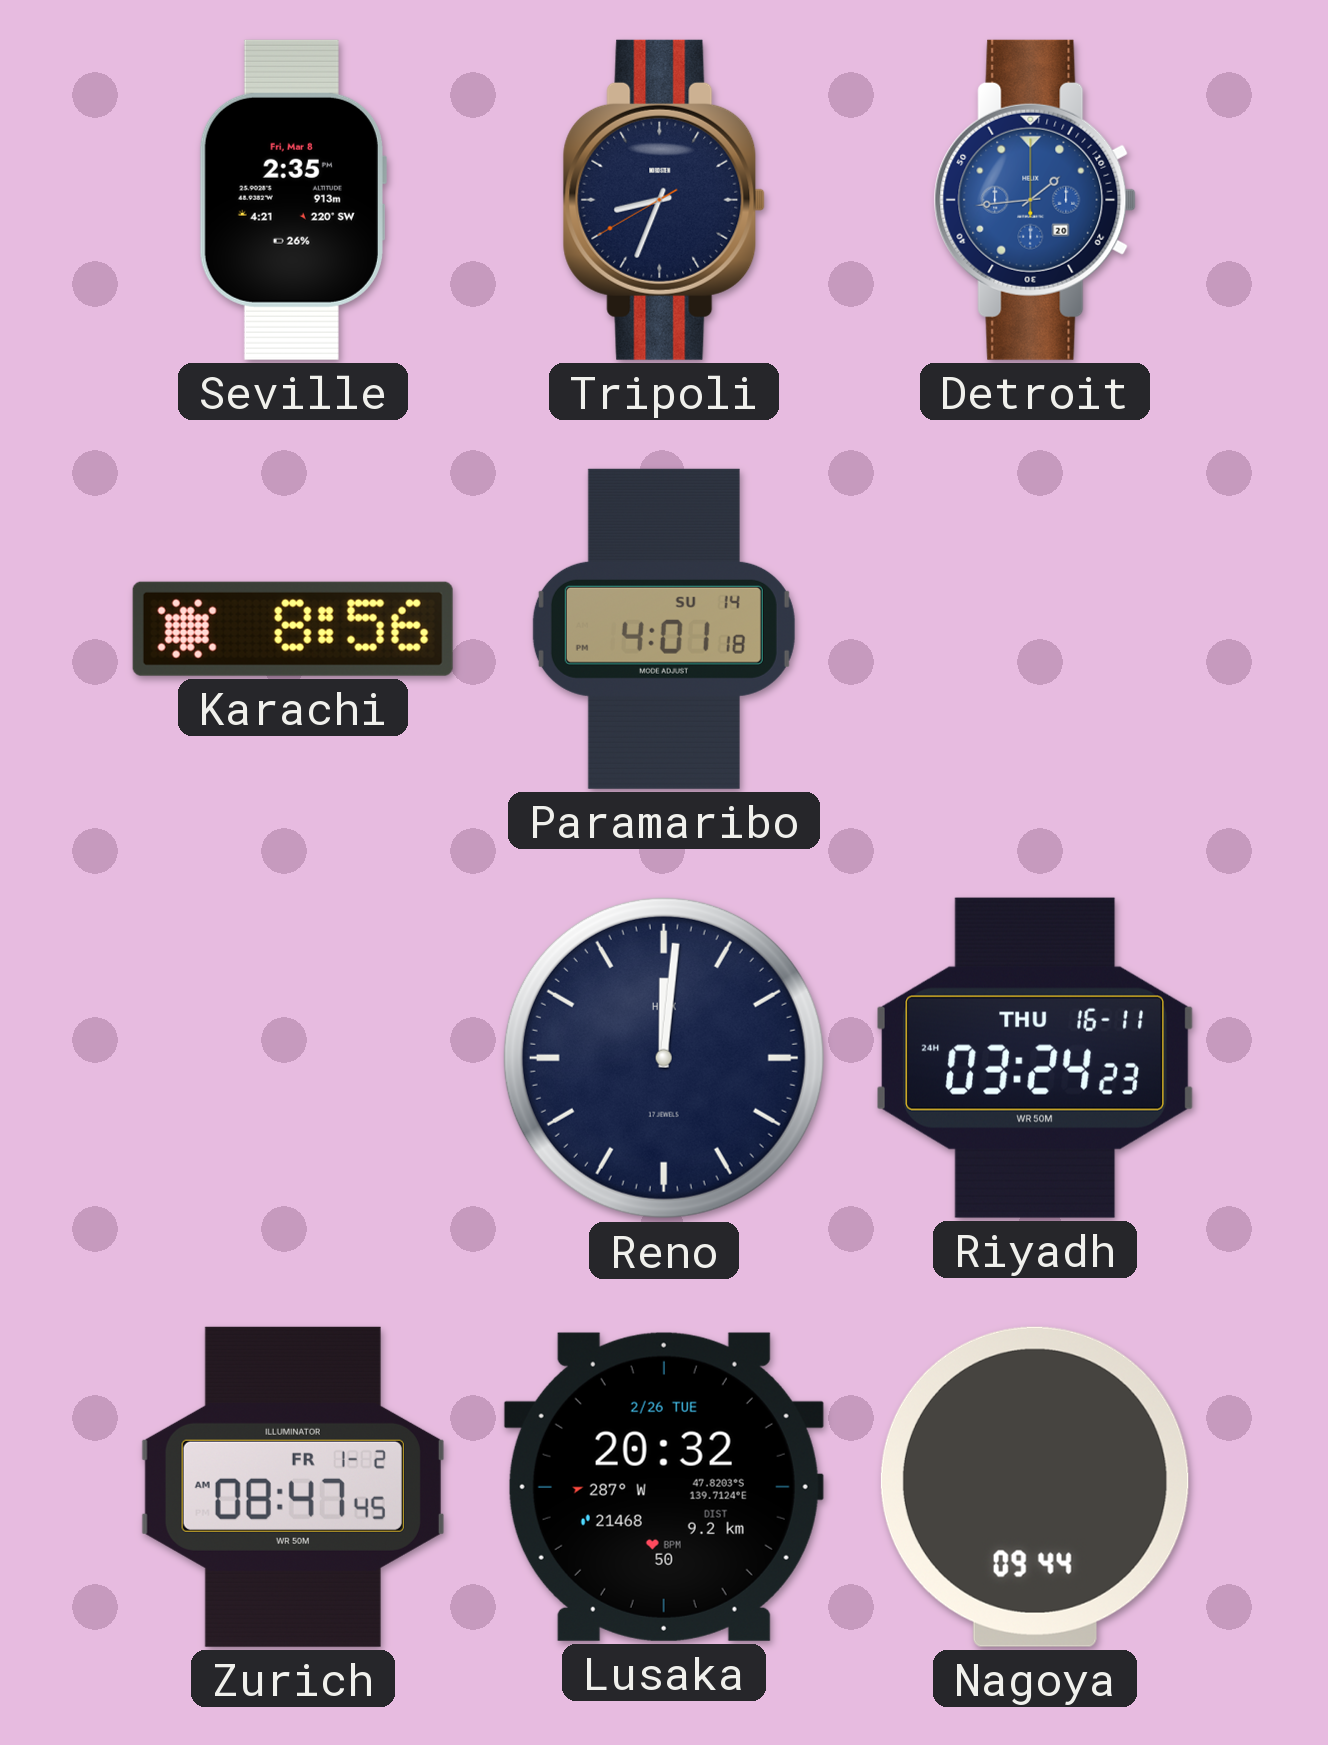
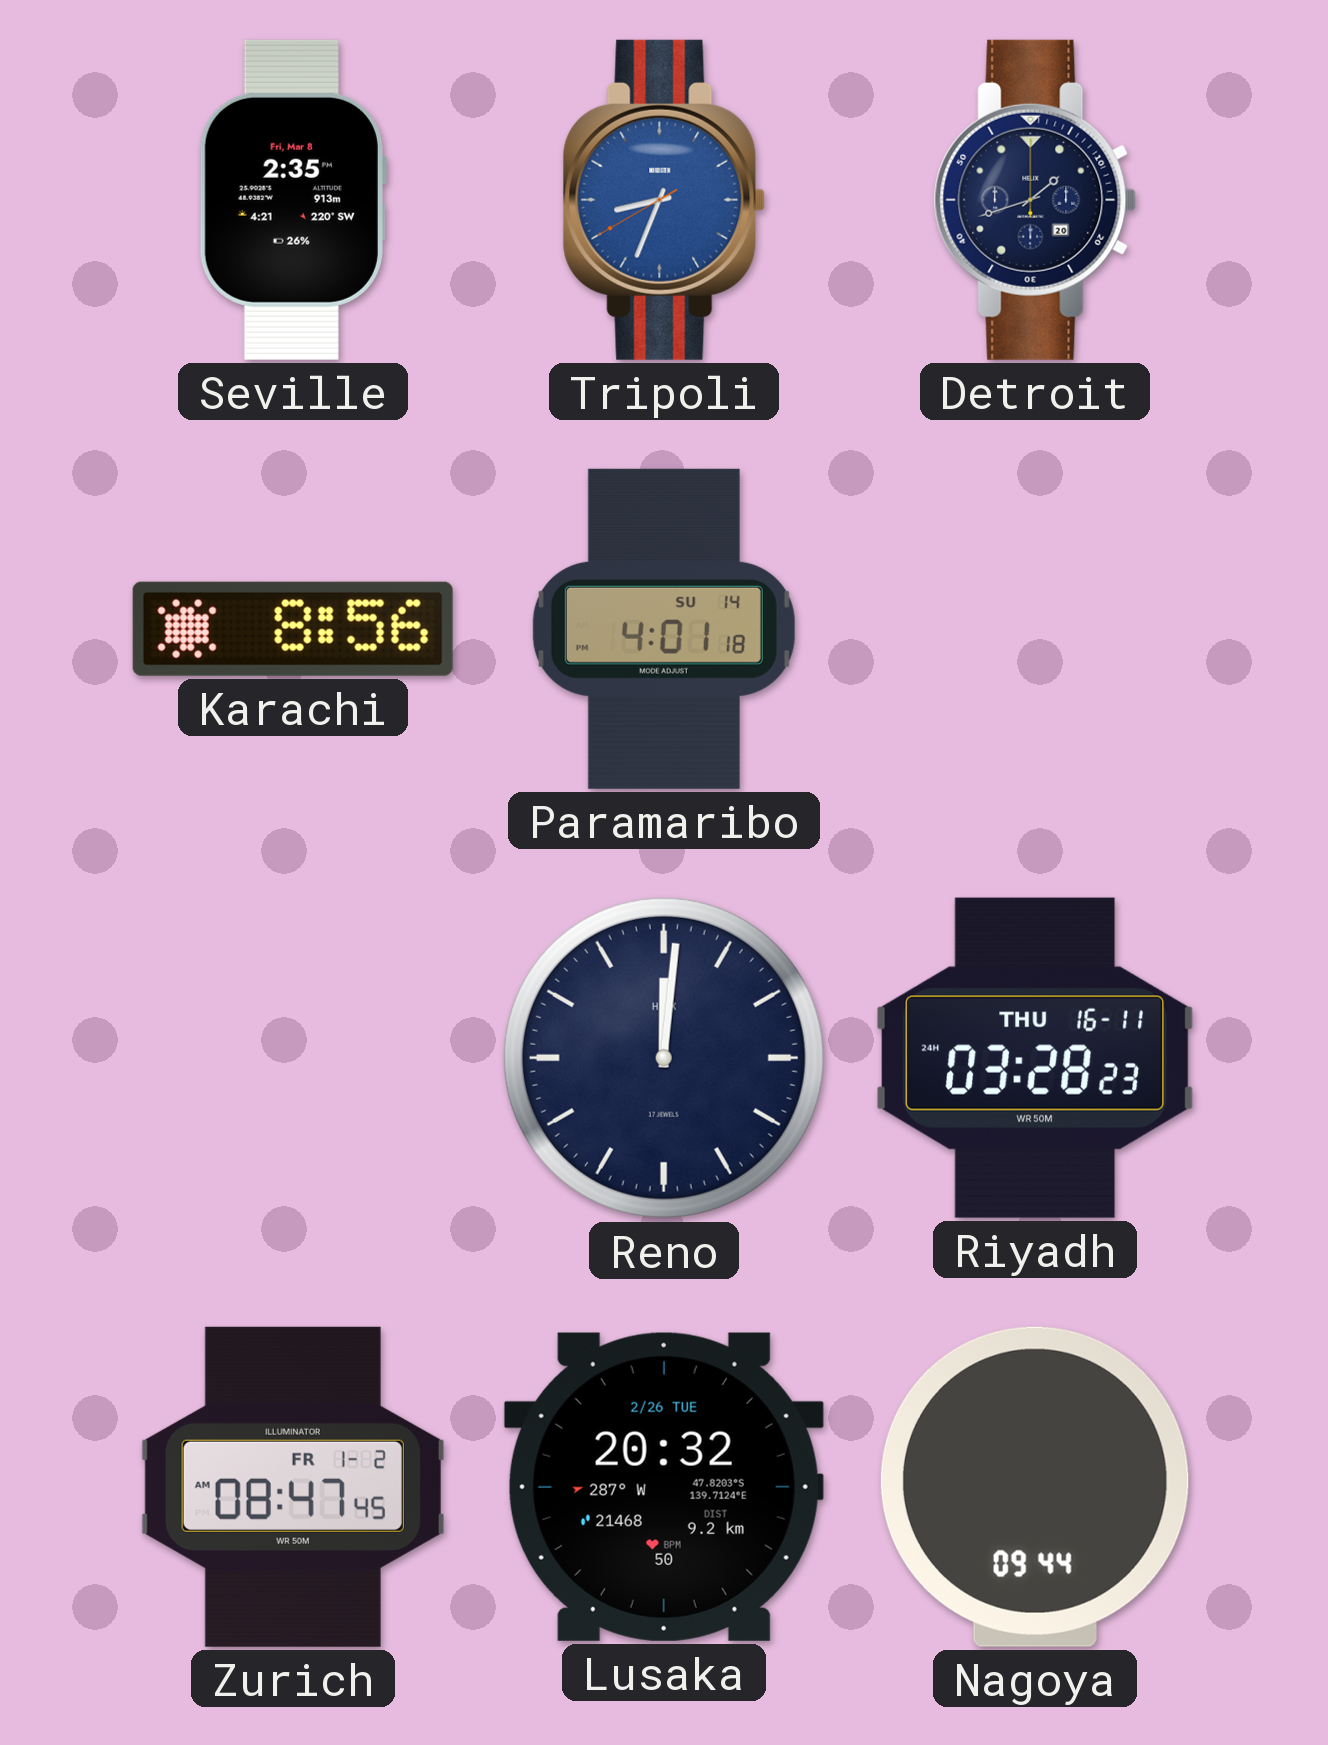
Tripoli dial: navy -> blue (664, 200)
Detroit: 1:44 -> 1:42 (1035, 200)
Detroit dial: blue -> navy (1035, 200)
Riyadh: 03:24 -> 03:28 (1035, 1058)
